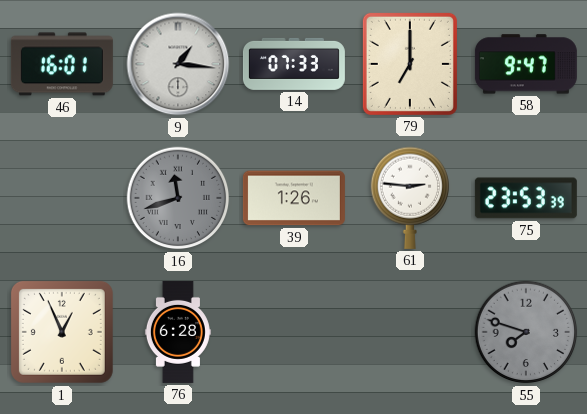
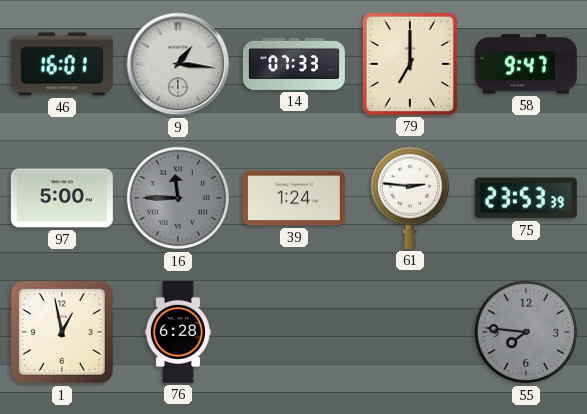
97: none -> 5:00 (62, 198)
16: 11:42 -> 11:45 (178, 198)
39: 1:26 -> 1:24 (294, 198)
1: 12:56 -> 12:58 (62, 332)
55: 7:48 -> 7:46 (526, 332)
